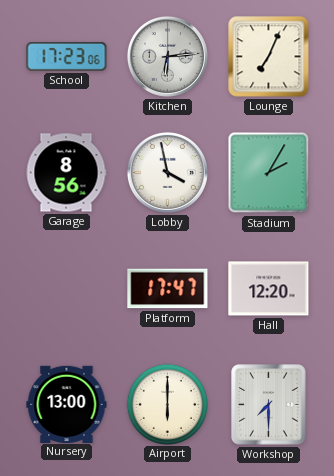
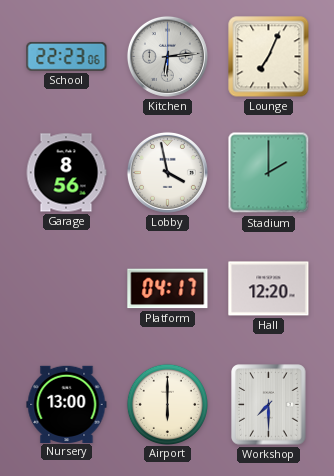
School: 17:23 -> 22:23 (67, 56)
Stadium: 2:05 -> 2:00 (269, 173)
Platform: 17:47 -> 04:17 (168, 289)
